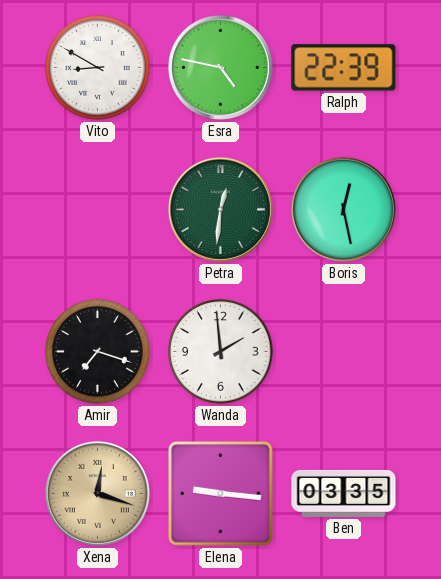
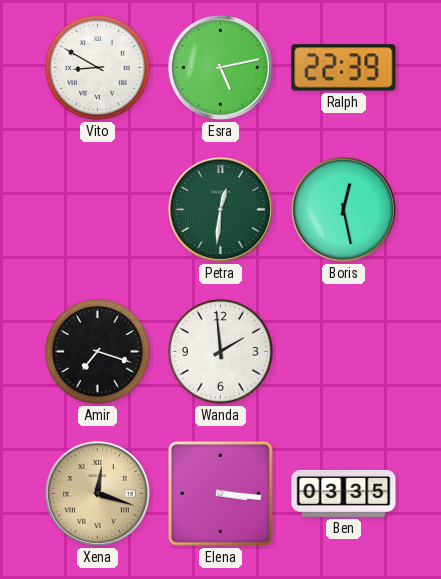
Esra: 4:47 -> 5:13 (220, 67)
Elena: 9:16 -> 3:16 (221, 494)
